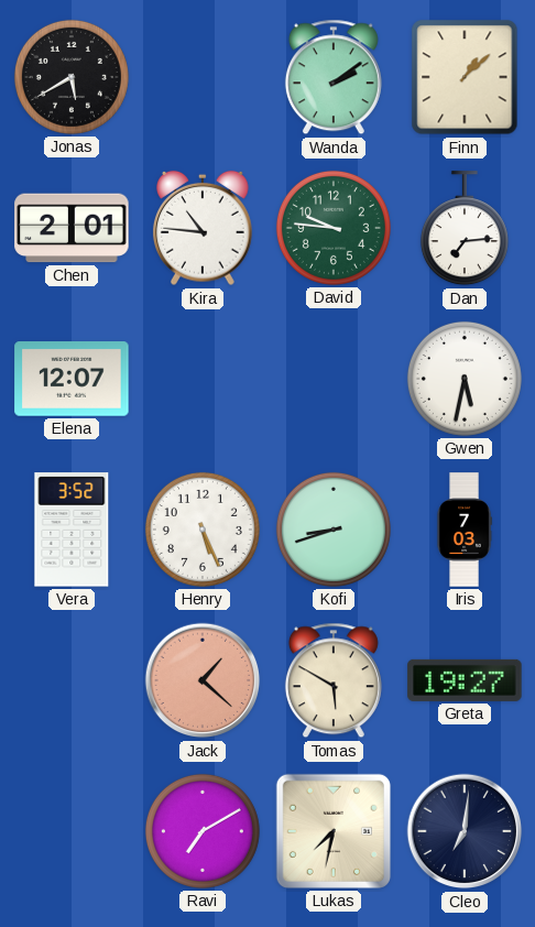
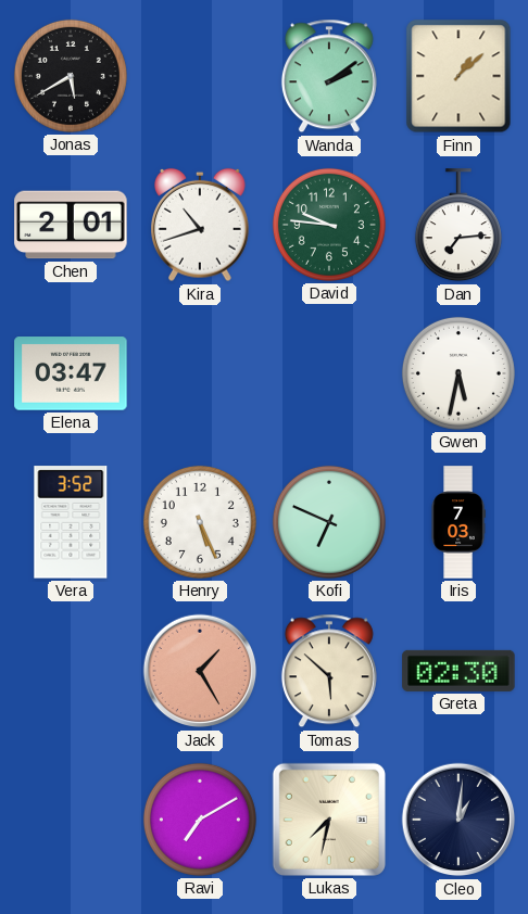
Kira: 10:46 -> 10:42 (201, 225)
Elena: 12:07 -> 03:47 (71, 373)
Kofi: 8:42 -> 6:49 (329, 522)
Jack: 1:22 -> 1:25 (200, 671)
Tomas: 5:50 -> 5:52 (329, 671)
Greta: 19:27 -> 02:30 (458, 671)
Cleo: 7:01 -> 1:01 (458, 820)
